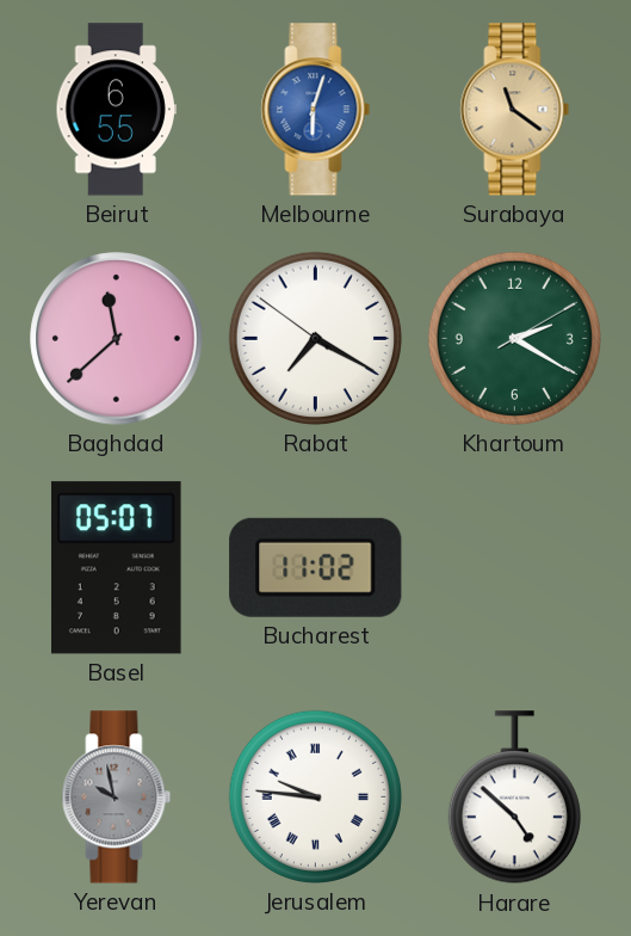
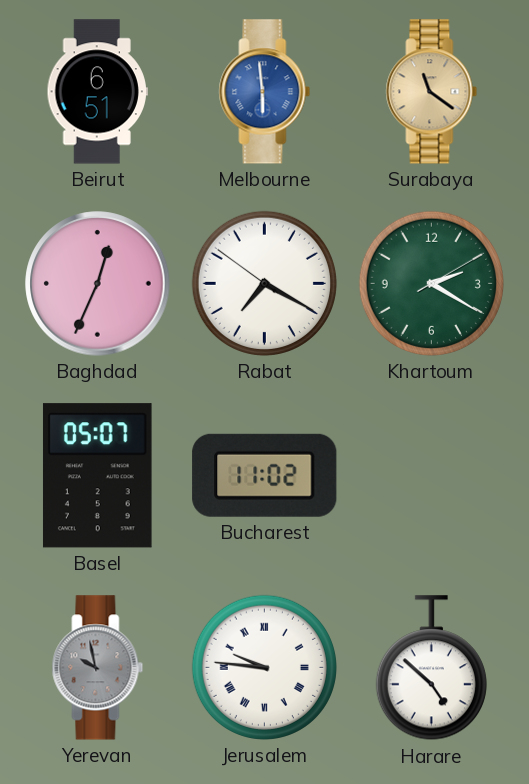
Beirut: 6:55 -> 6:51 (97, 92)
Melbourne: 6:03 -> 5:59 (265, 92)
Baghdad: 11:38 -> 12:34 (98, 284)
